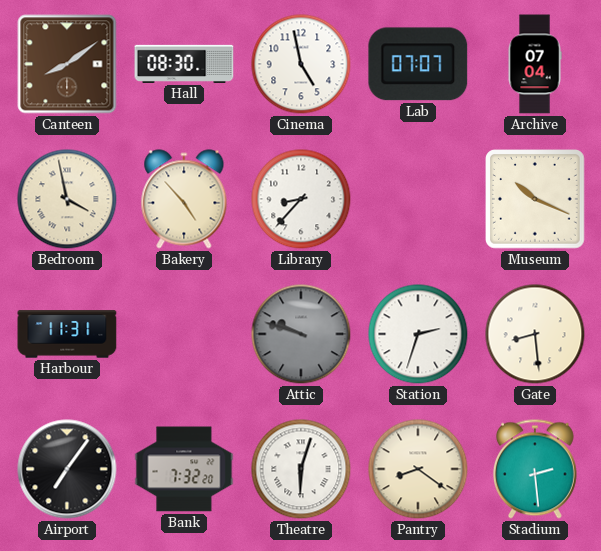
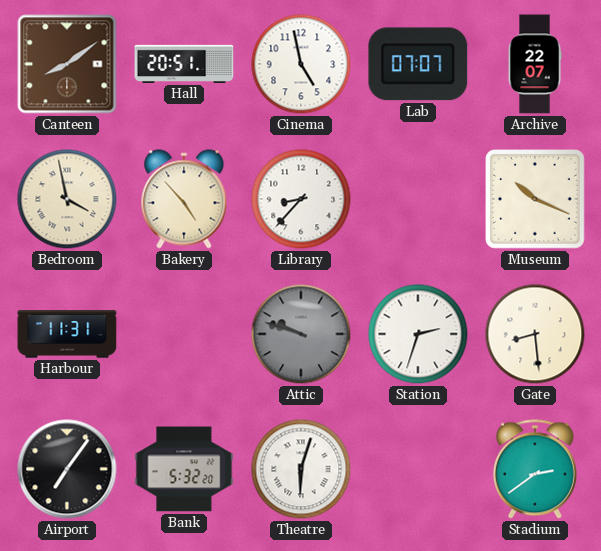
Hall: 08:30 -> 20:51 (184, 64)
Archive: 07:04 -> 22:07 (535, 64)
Bank: 7:32 -> 5:32 (184, 469)
Pantry: 8:21 -> none (418, 469)
Stadium: 2:29 -> 2:39 (535, 469)
